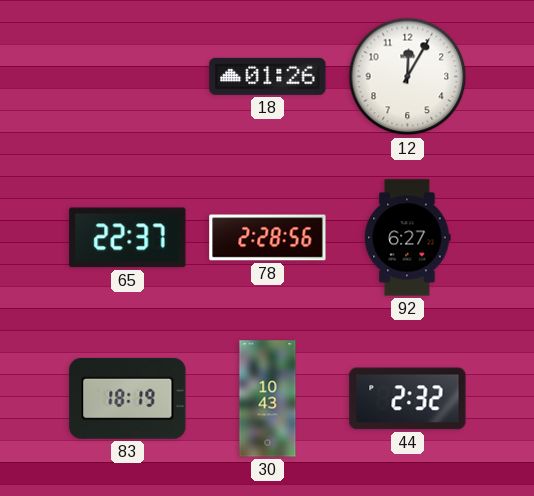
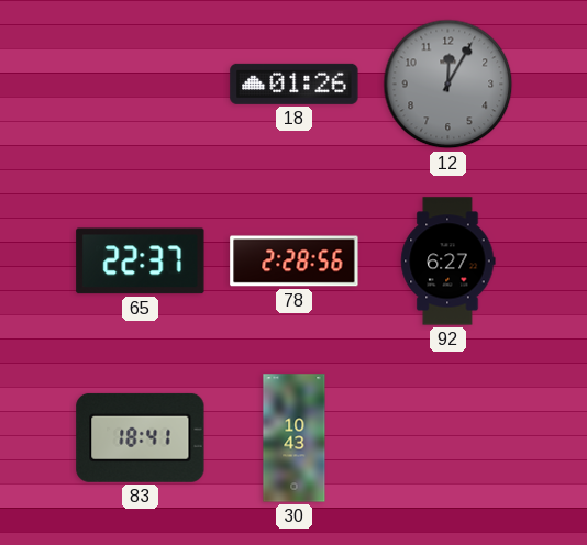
12 dial: white -> grey (448, 85)
83: 18:19 -> 18:41 (141, 437)
44: 2:32 -> none (408, 399)
